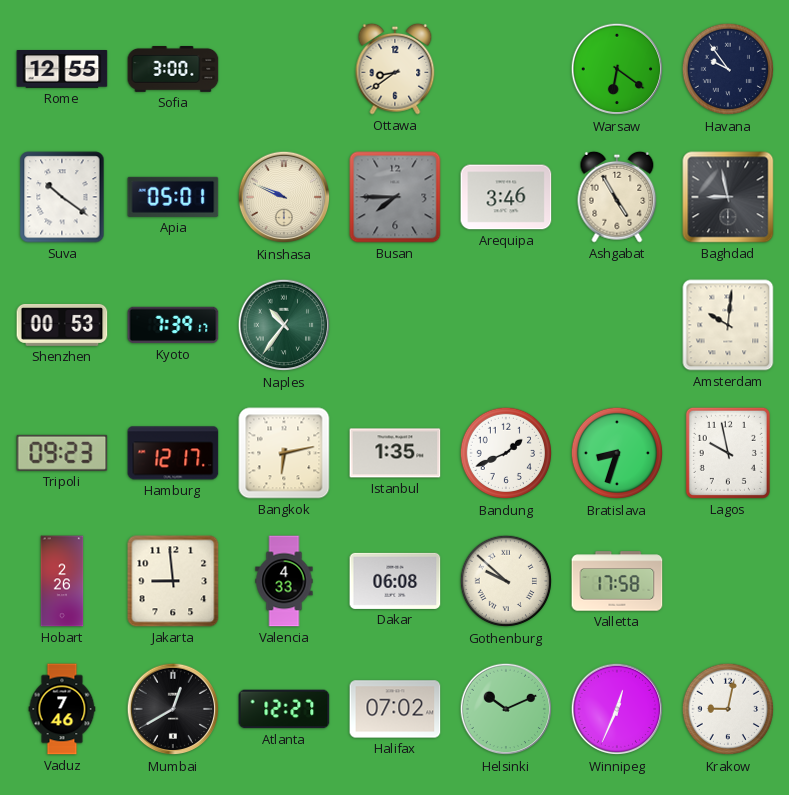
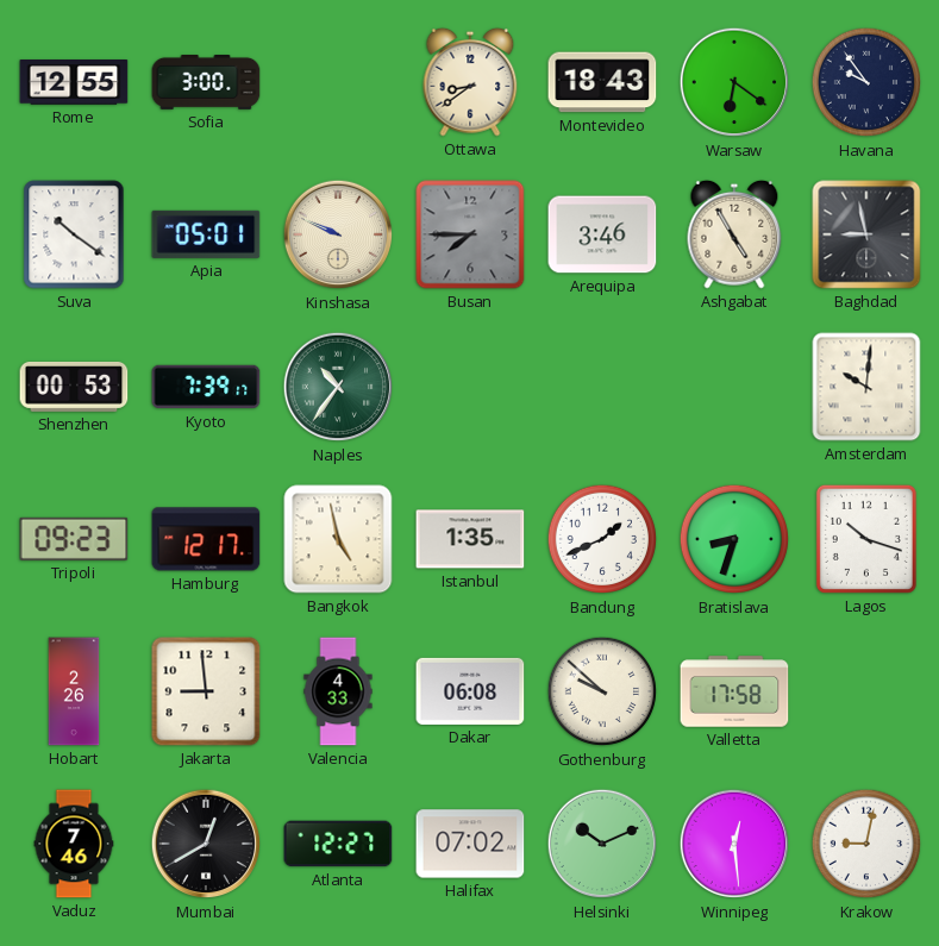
Montevideo: none -> 18:43 (602, 82)
Bangkok: 6:13 -> 4:58 (338, 539)
Lagos: 9:58 -> 10:18 (866, 539)
Winnipeg: 12:34 -> 12:29 (734, 844)
